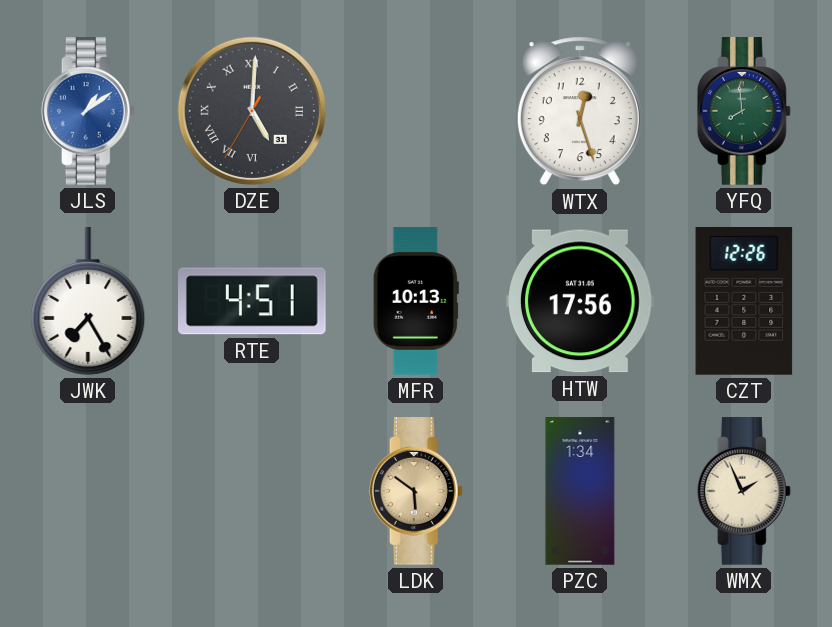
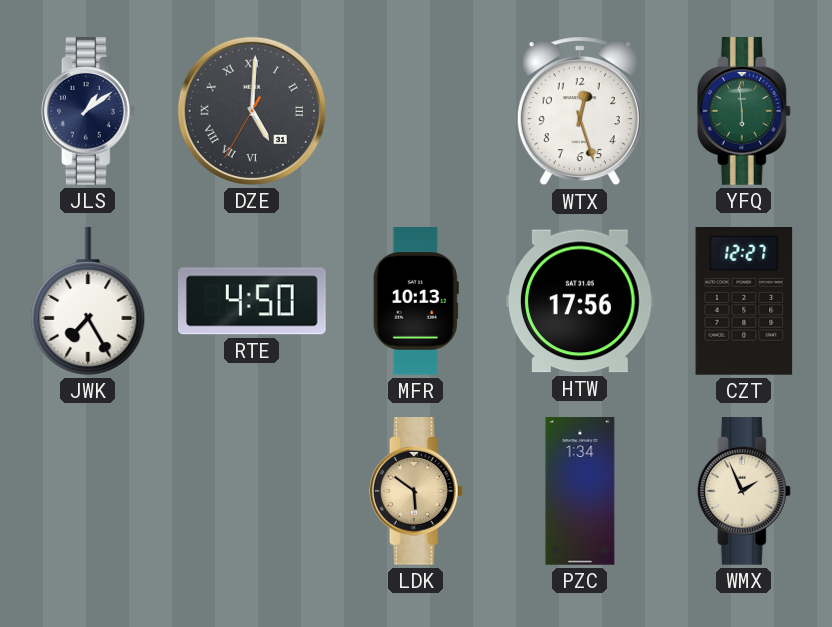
JLS dial: blue -> navy (88, 112)
YFQ: 7:59 -> 5:59 (744, 112)
RTE: 4:51 -> 4:50 (253, 301)
CZT: 12:26 -> 12:27 (744, 302)
